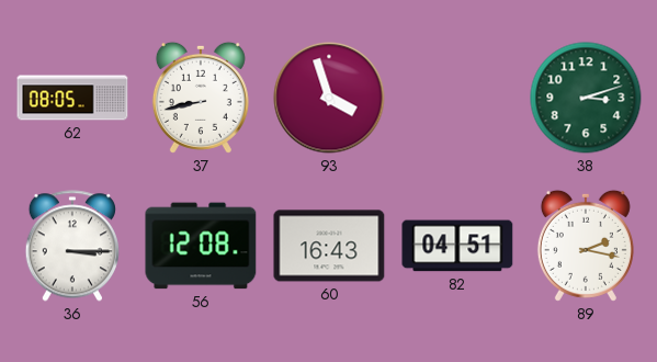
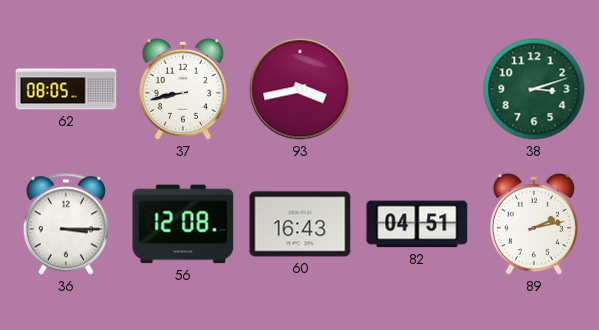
93: 3:57 -> 3:43 (300, 89)
89: 2:17 -> 2:13 (534, 224)
